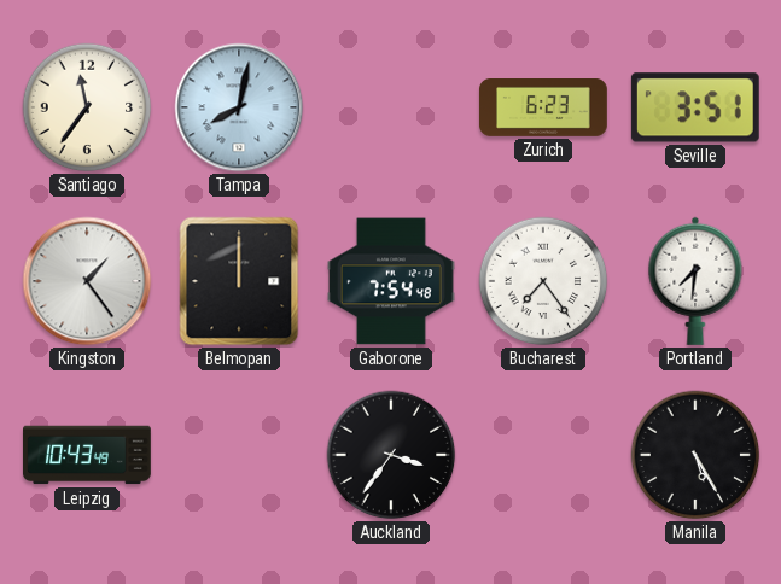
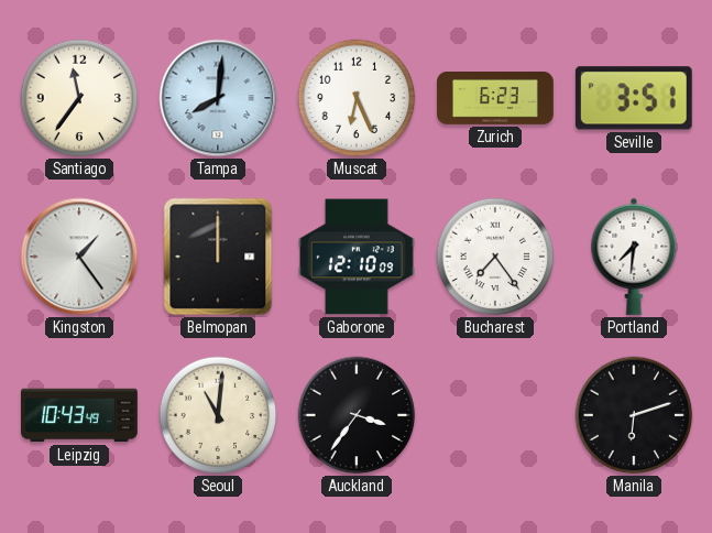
Tampa: 8:02 -> 8:01 (218, 98)
Muscat: none -> 6:26 (357, 98)
Gaborone: 7:54 -> 12:10 (358, 257)
Seoul: none -> 11:01 (218, 415)
Manila: 5:25 -> 6:12 (634, 415)
